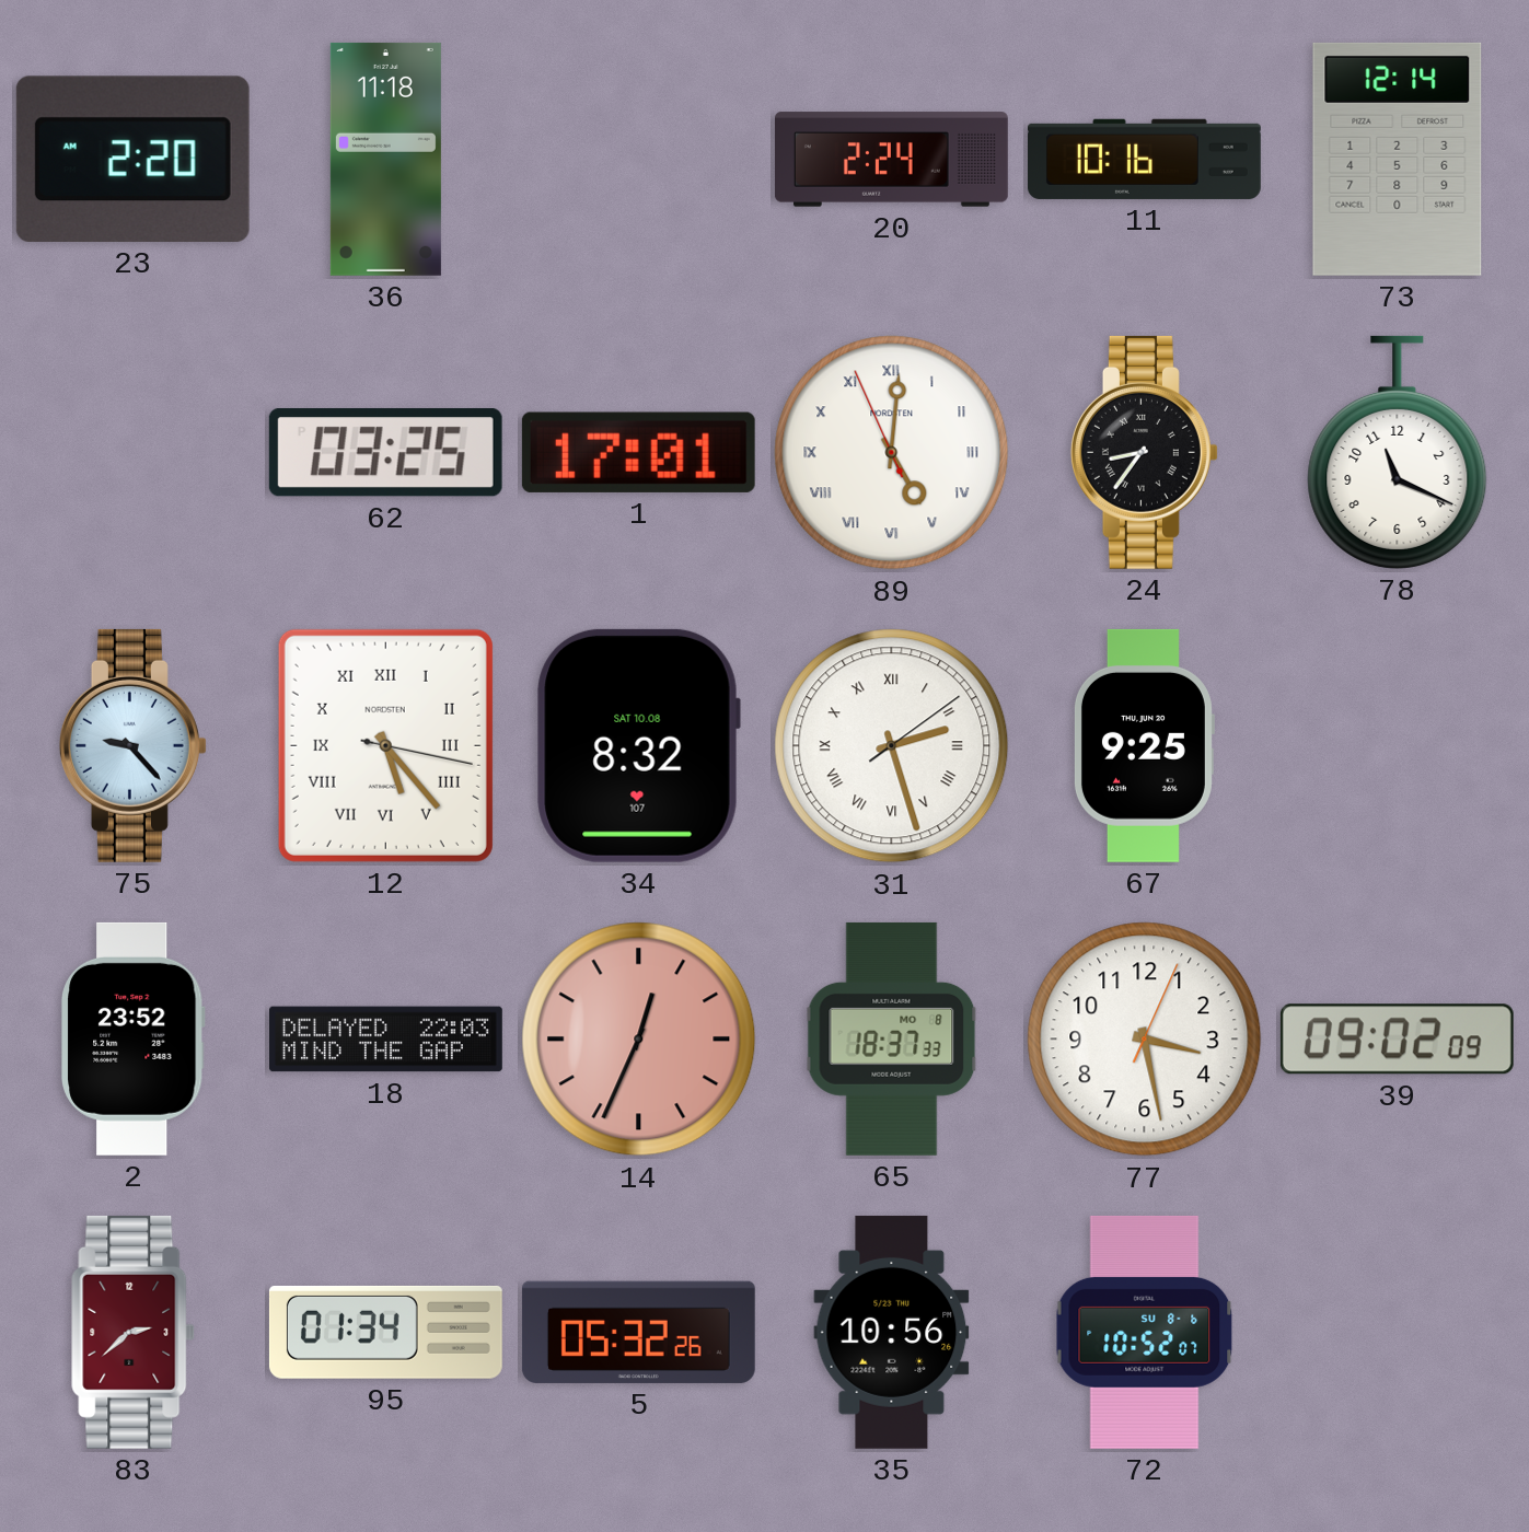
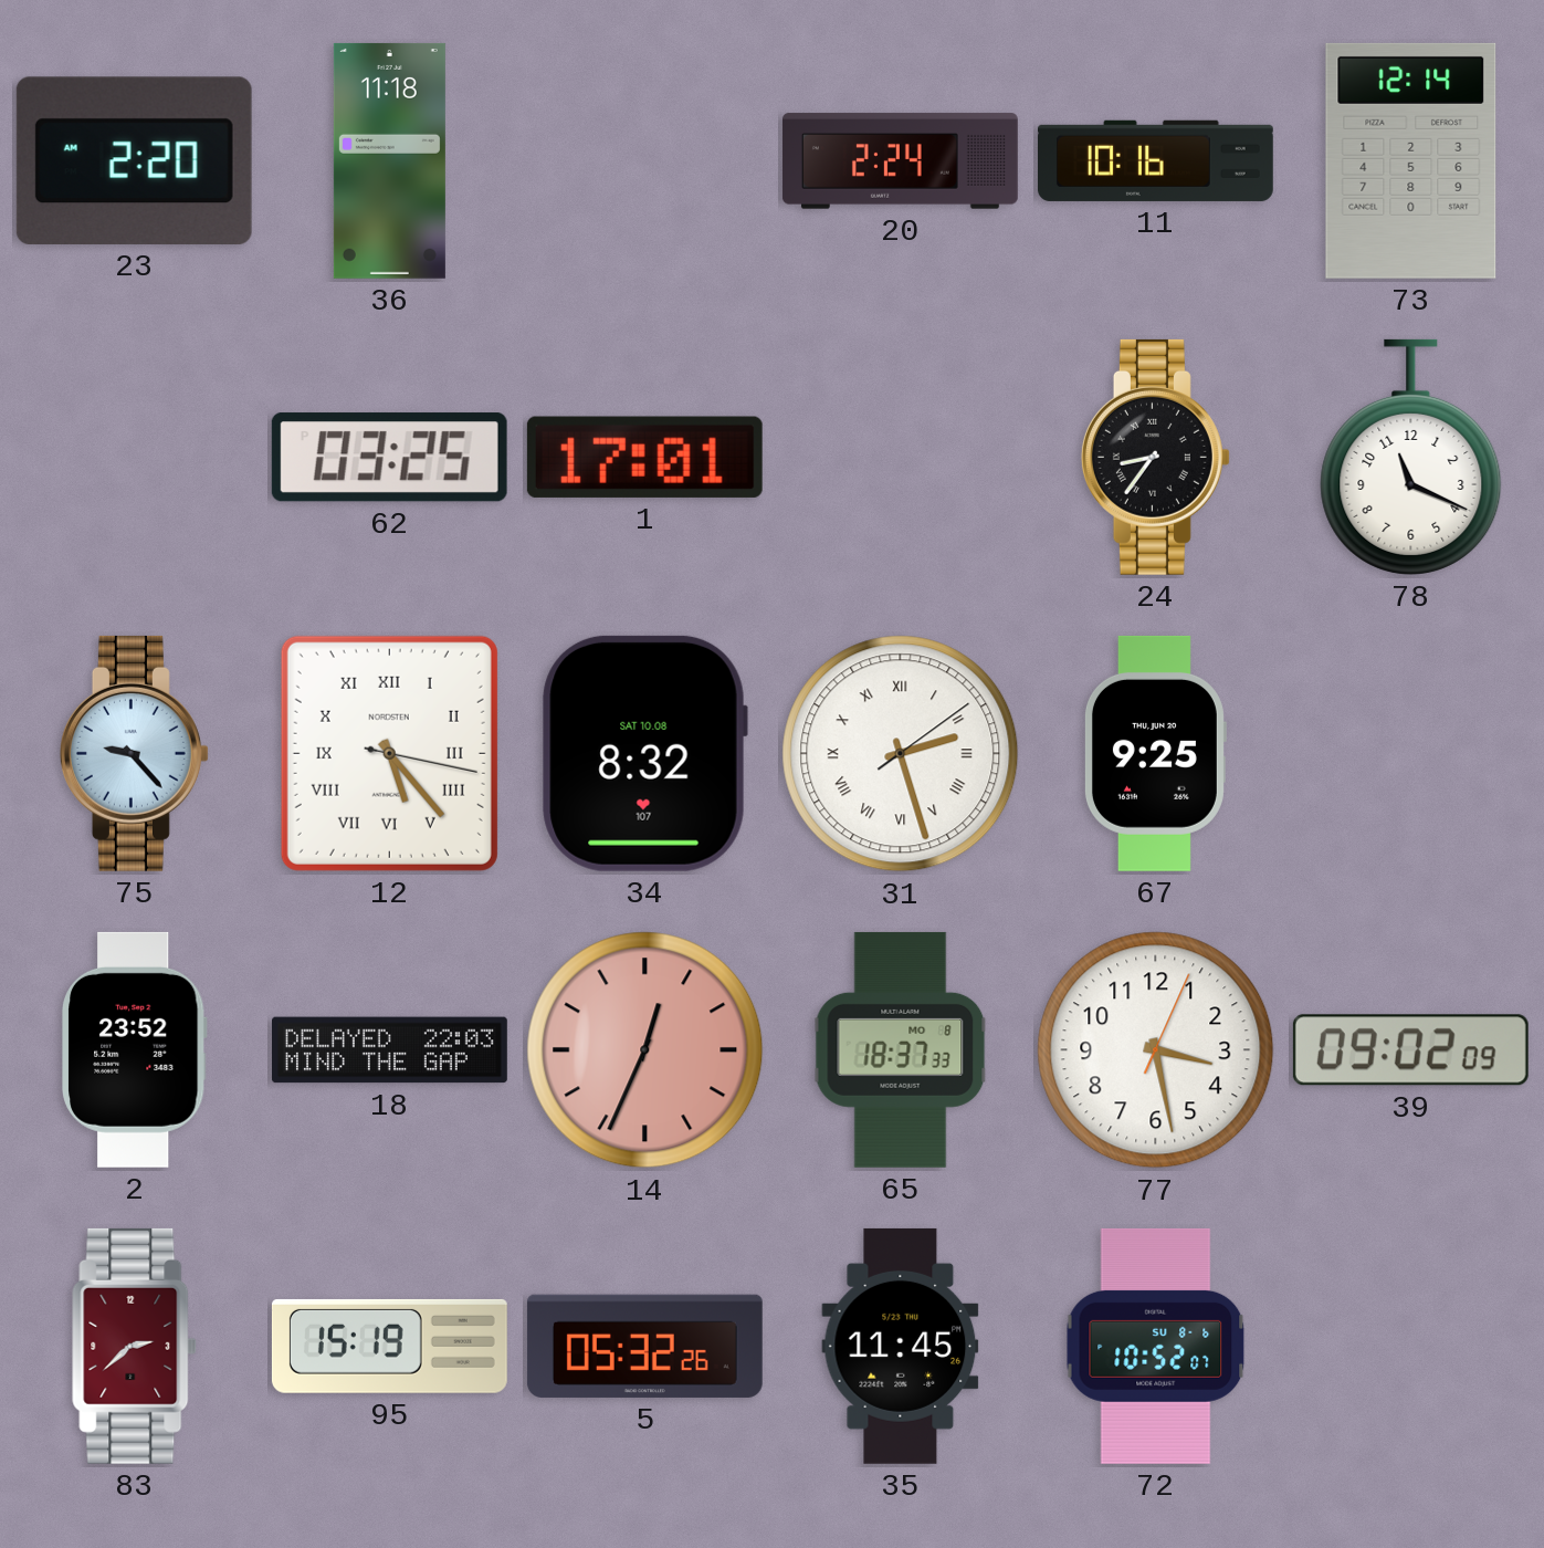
89: 5:00 -> none (892, 453)
95: 01:34 -> 15:19 (389, 1346)
35: 10:56 -> 11:45 (901, 1346)
